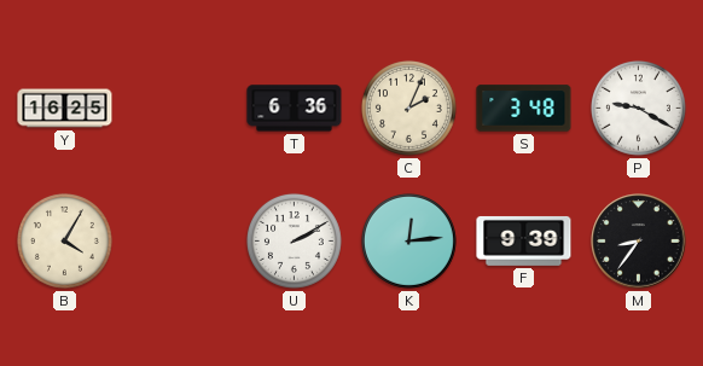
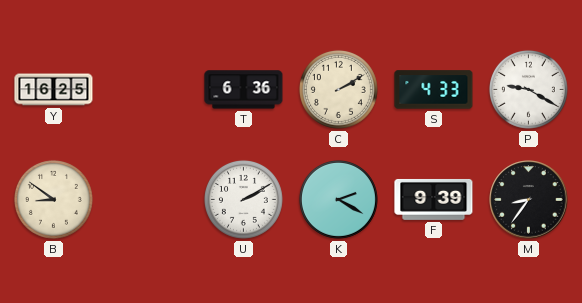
C: 2:04 -> 2:10 (338, 89)
S: 3:48 -> 4:33 (434, 90)
B: 4:05 -> 8:51 (53, 199)
K: 12:14 -> 2:20 (338, 199)
